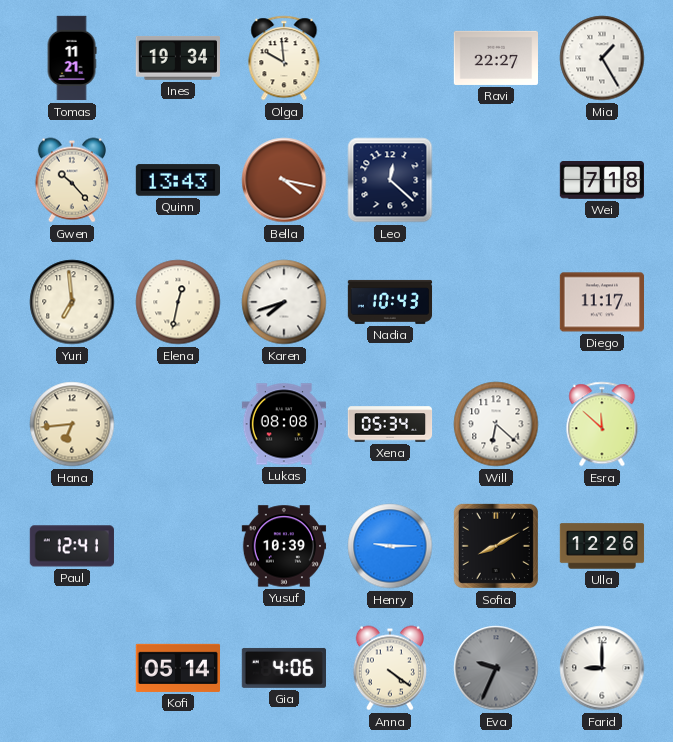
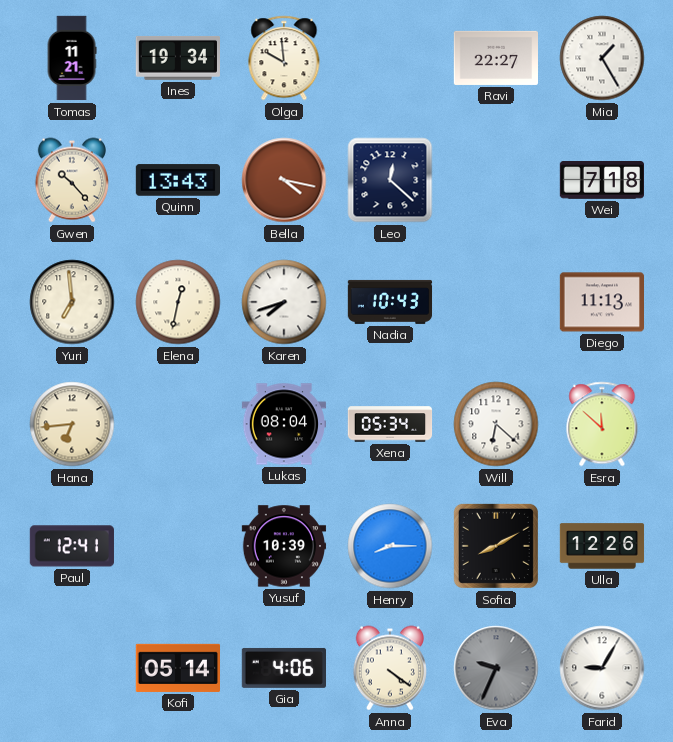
Diego: 11:17 -> 11:13 (601, 302)
Lukas: 08:08 -> 08:04 (284, 424)
Henry: 9:15 -> 8:15 (390, 546)
Farid: 9:00 -> 9:05 (602, 668)
